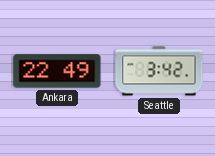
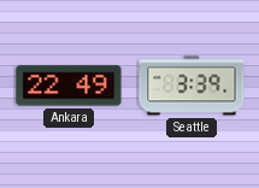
Seattle: 3:42 -> 3:39 (192, 86)
